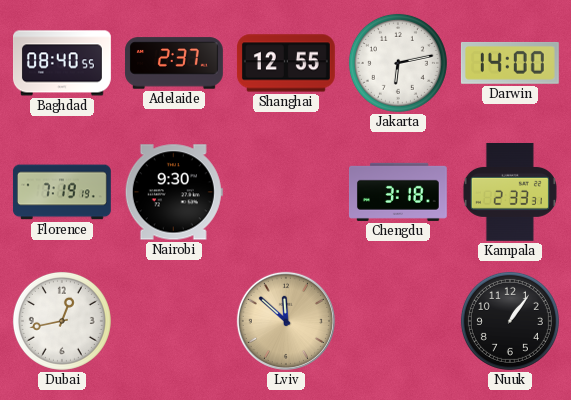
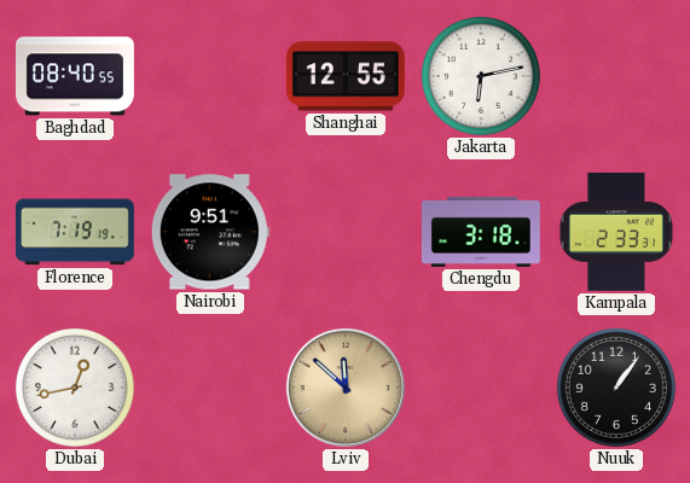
Adelaide: 2:37 -> none (175, 63)
Darwin: 14:00 -> none (510, 63)
Nairobi: 9:30 -> 9:51 (210, 232)
